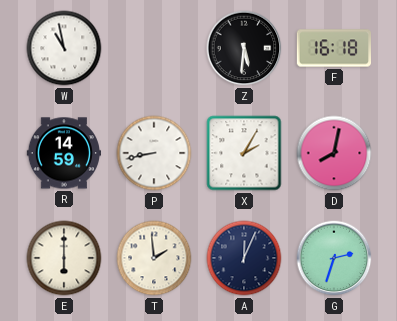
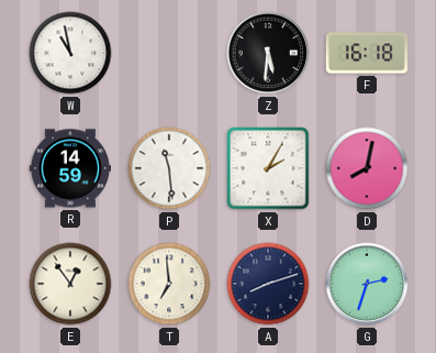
P: 8:43 -> 11:29 (169, 168)
E: 6:00 -> 12:54 (70, 284)
T: 1:59 -> 6:59 (169, 284)
A: 12:04 -> 8:12 (268, 284)
